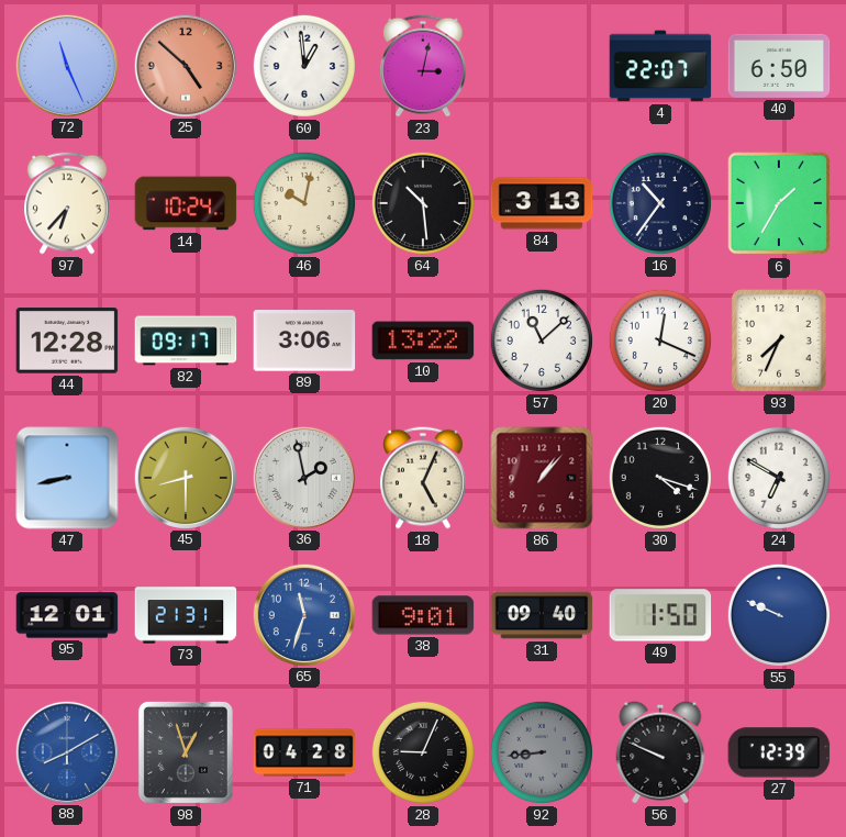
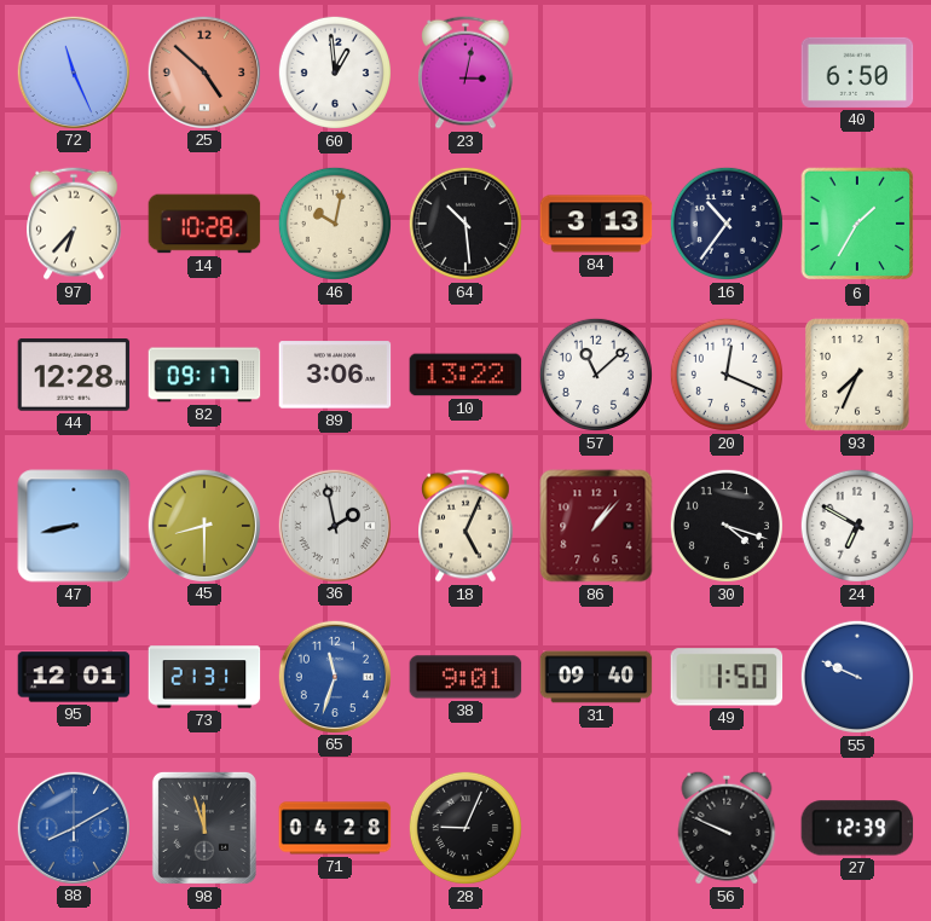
4: 22:07 -> none (660, 66)
14: 10:24 -> 10:28 (204, 224)
98: 12:57 -> 11:57 (204, 828)
92: 8:44 -> none (542, 752)
